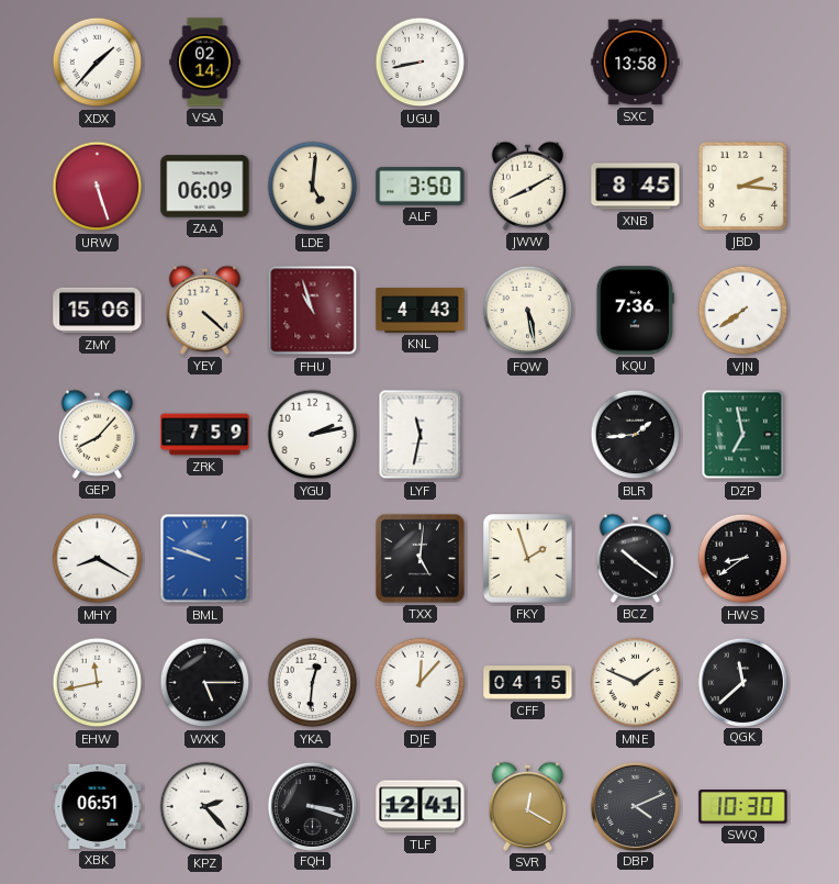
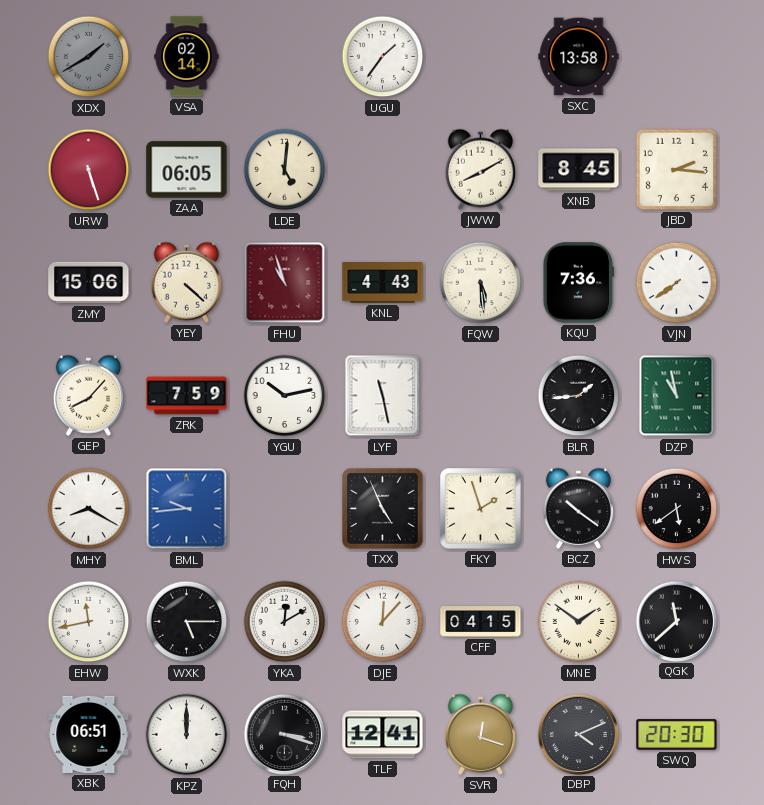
XDX: 1:37 -> 1:40 (89, 57)
XDX dial: white -> grey (89, 57)
UGU: 8:43 -> 1:36 (383, 57)
ZAA: 06:09 -> 06:05 (187, 170)
ALF: 3:50 -> none (421, 187)
FQW: 5:28 -> 5:29 (481, 283)
YGU: 2:13 -> 10:13 (285, 396)
LYF: 11:32 -> 11:28 (383, 396)
DZP: 6:58 -> 10:58 (677, 396)
BML: 9:48 -> 9:44 (187, 509)
TXX: 5:01 -> 4:56 (383, 509)
HWS: 8:39 -> 5:39 (677, 509)
YKA: 12:31 -> 12:10 (285, 622)
MNE: 1:49 -> 1:51 (579, 622)
KPZ: 2:23 -> 12:00 (187, 735)
SVR: 12:20 -> 12:18 (480, 734)
SWQ: 10:30 -> 20:30 (677, 735)
